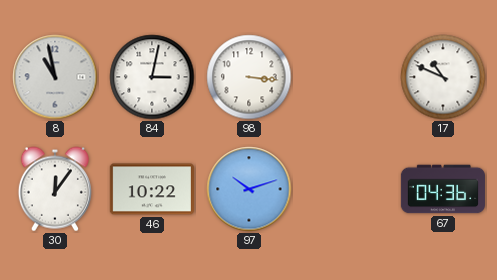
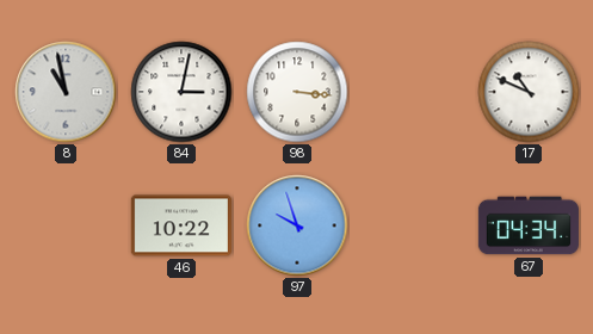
30: 12:06 -> none (55, 189)
97: 10:12 -> 9:57 (297, 225)
67: 04:36 -> 04:34 (529, 225)
